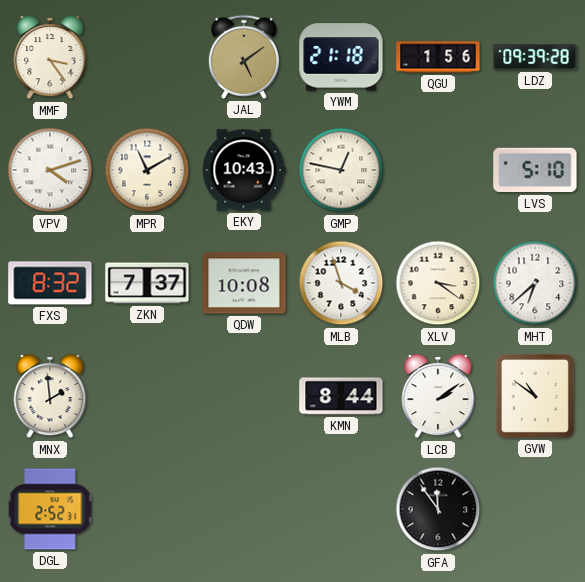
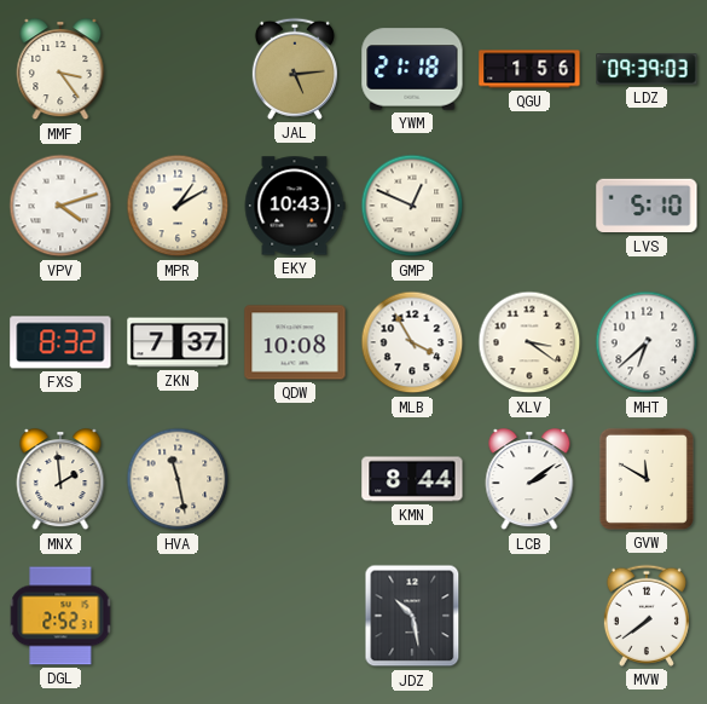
JAL: 5:09 -> 5:14 (295, 69)
LDZ: 09:39:28 -> 09:39:03 (647, 69)
MPR: 11:10 -> 1:10 (178, 206)
GMP: 12:47 -> 12:49 (412, 206)
MLB: 3:57 -> 3:55 (412, 342)
HVA: none -> 11:28 (178, 479)
GVW: 10:51 -> 11:50 (647, 479)
JDZ: none -> 10:28 (412, 616)
GFA: 11:54 -> none (438, 509)
MVW: none -> 7:39 (647, 616)
